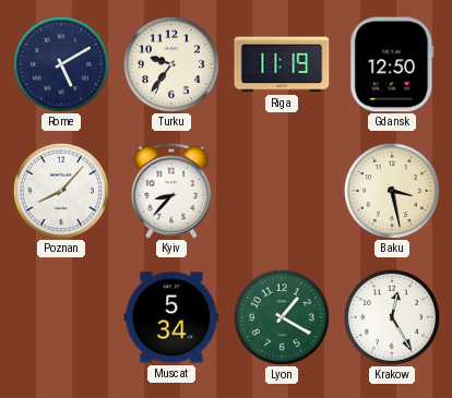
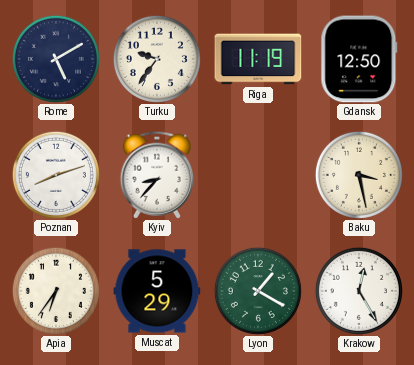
Poznan: 8:07 -> 8:12 (56, 175)
Apia: none -> 6:36 (56, 291)
Muscat: 5:34 -> 5:29 (157, 291)
